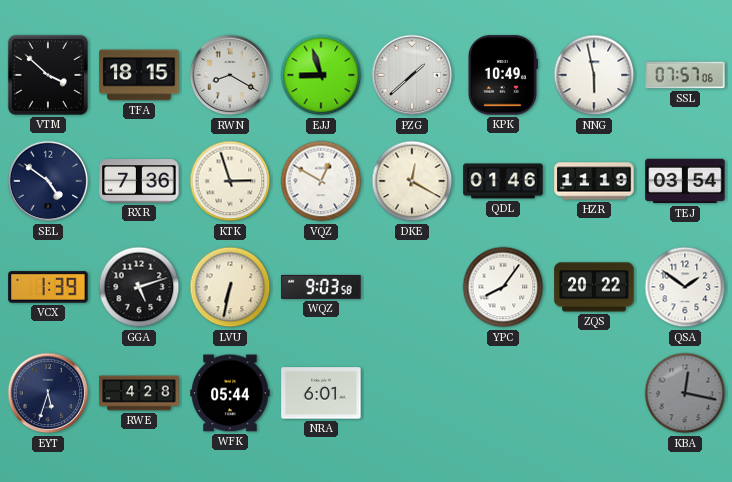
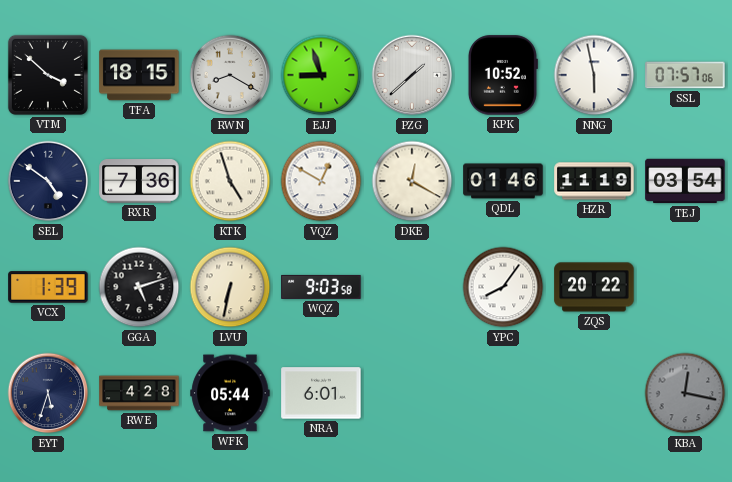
KPK: 10:49 -> 10:52 (502, 75)
KTK: 2:57 -> 4:57 (230, 181)
QSA: 1:51 -> none (685, 287)
